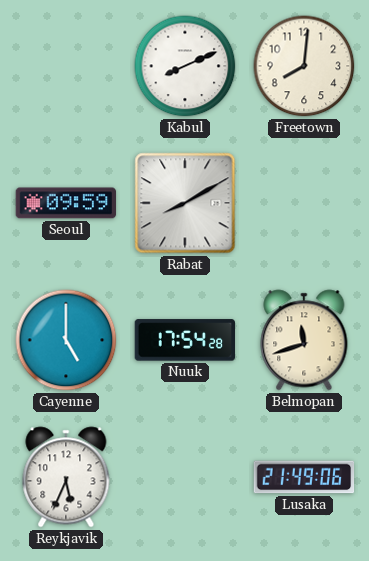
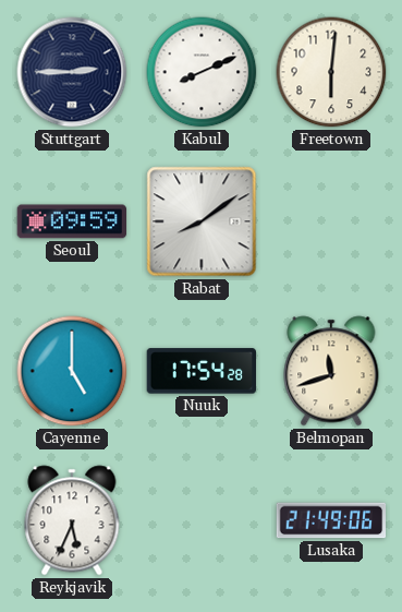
Stuttgart: none -> 2:45 (72, 72)
Freetown: 8:01 -> 6:01 (331, 72)
Rabat: 8:10 -> 8:09 (202, 221)
